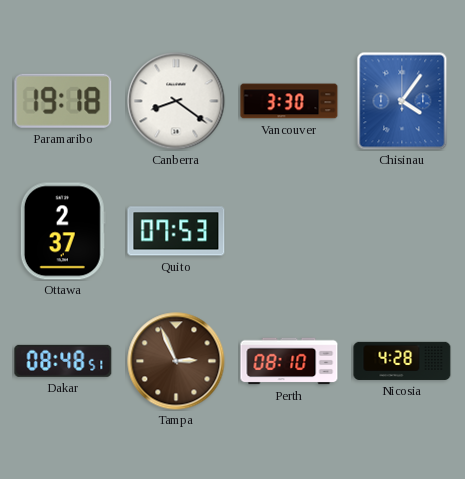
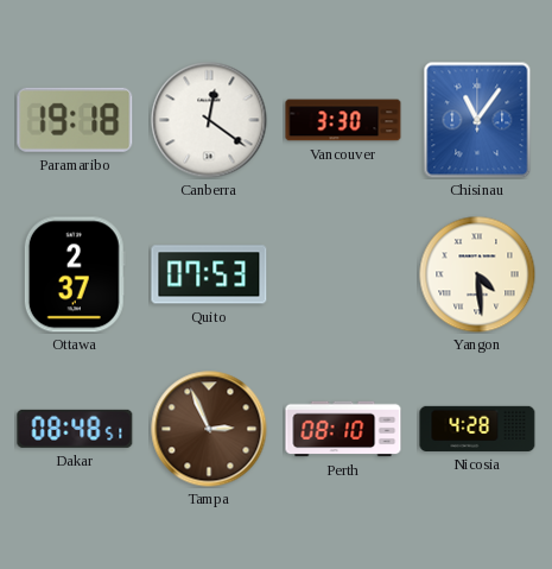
Canberra: 8:21 -> 12:21 (209, 120)
Chisinau: 4:06 -> 11:06 (477, 120)
Yangon: none -> 4:29 (477, 274)
